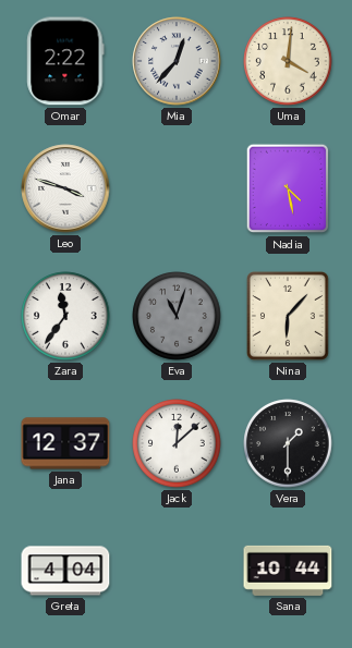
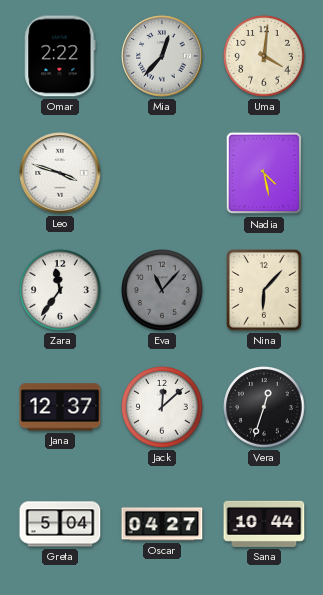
Eva: 11:03 -> 11:07 (162, 290)
Vera: 1:30 -> 12:33 (264, 407)
Greta: 4:04 -> 5:04 (60, 524)
Oscar: none -> 04:27 (162, 524)
